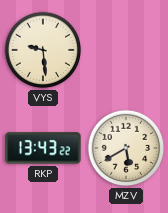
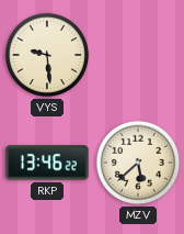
RKP: 13:43 -> 13:46 (47, 163)
MZV: 5:40 -> 5:38 (138, 163)
